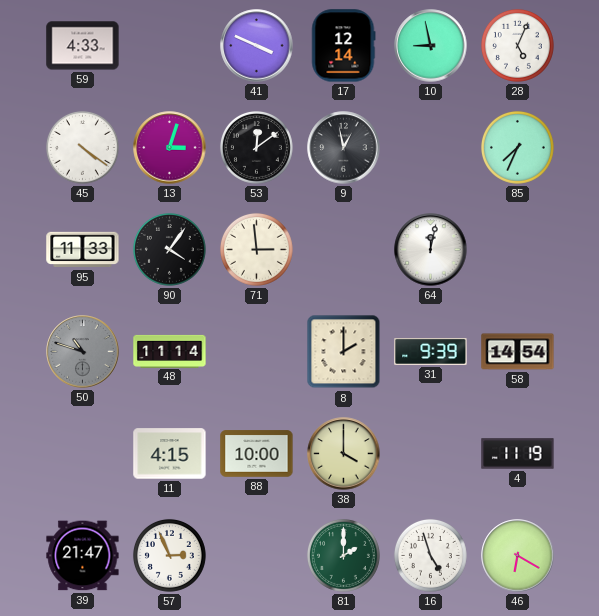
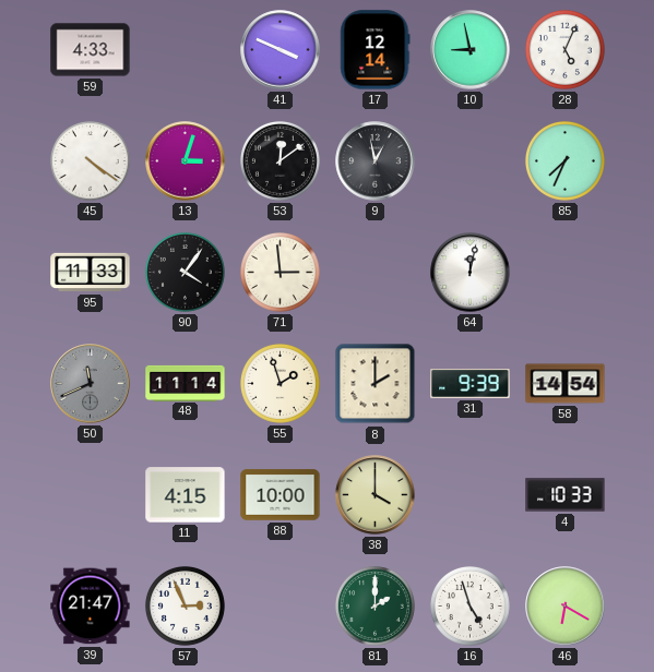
50: 10:48 -> 11:41 (91, 384)
55: none -> 1:57 (280, 383)
4: 11:19 -> 10:33 (566, 495)
